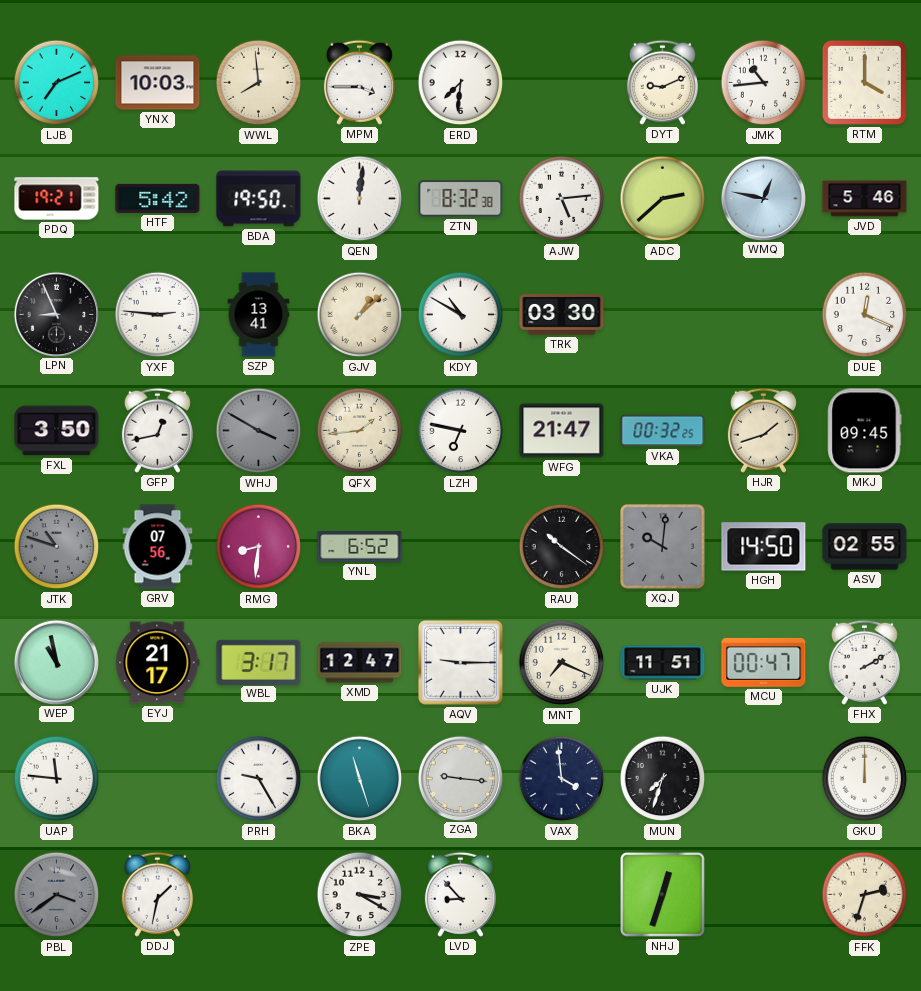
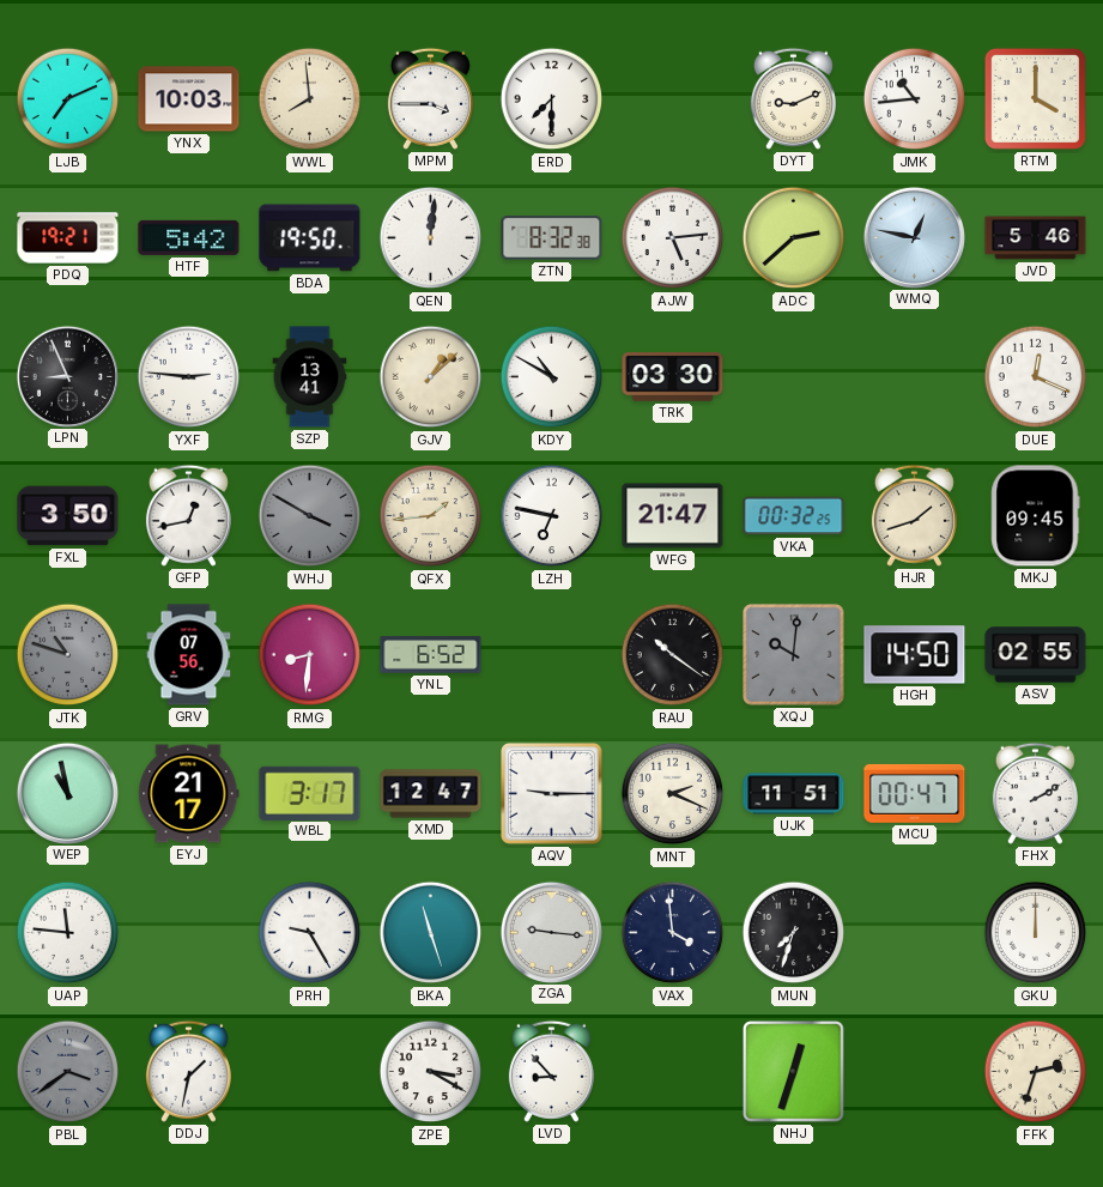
ERD: 7:31 -> 7:30 (552, 99)
MNT: 7:19 -> 2:19 (673, 794)
